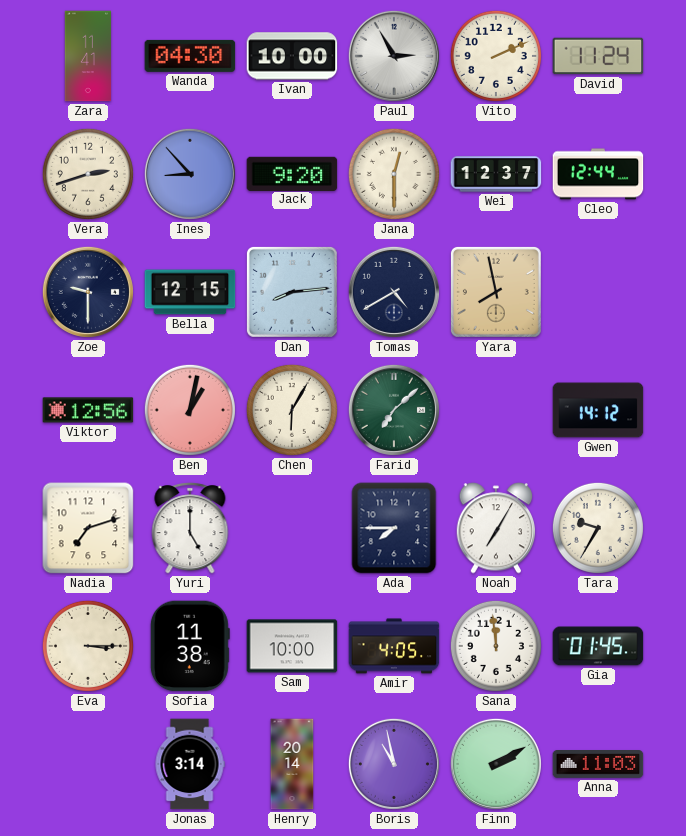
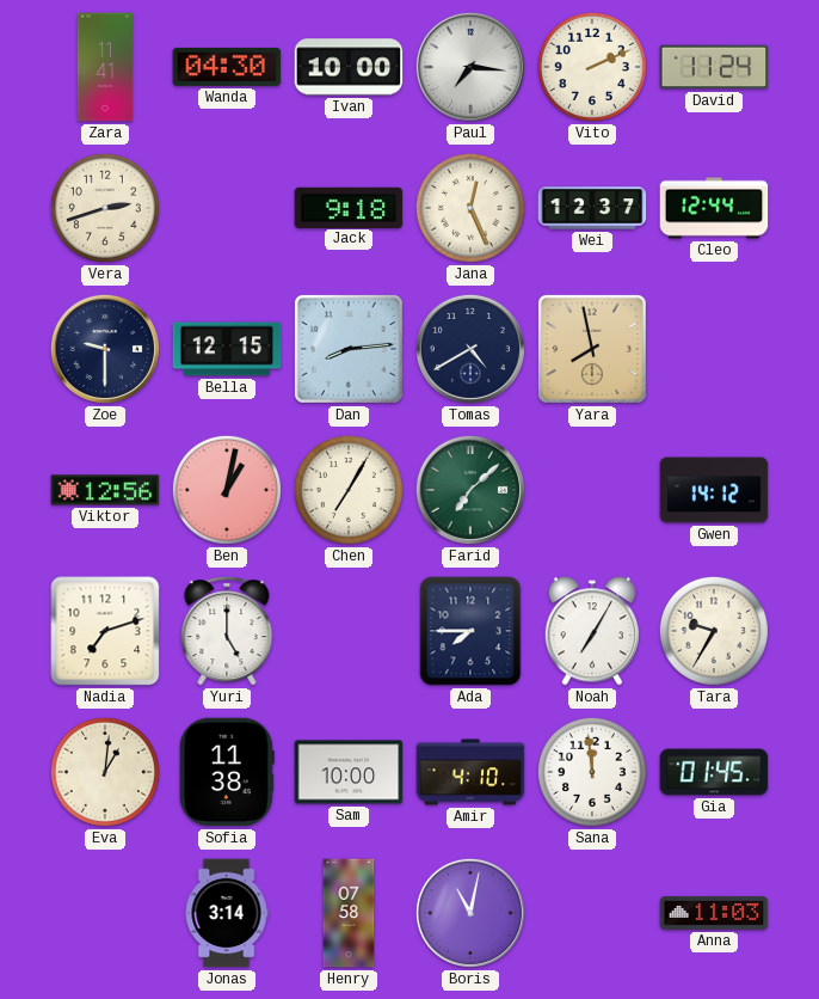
Paul: 2:55 -> 7:16 (470, 67)
Ines: 8:53 -> none (190, 174)
Jack: 9:20 -> 9:18 (349, 207)
Jana: 12:30 -> 12:26 (470, 208)
Chen: 6:05 -> 7:05 (349, 490)
Eva: 3:15 -> 1:01 (105, 772)
Amir: 4:05 -> 4:10 (470, 772)
Henry: 20:14 -> 07:58 (349, 913)
Boris: 10:58 -> 11:02 (470, 913)
Finn: 2:10 -> none (496, 764)
